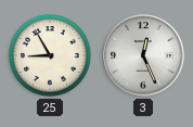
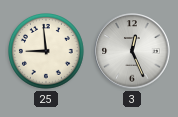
25: 8:55 -> 8:59 (47, 52)
